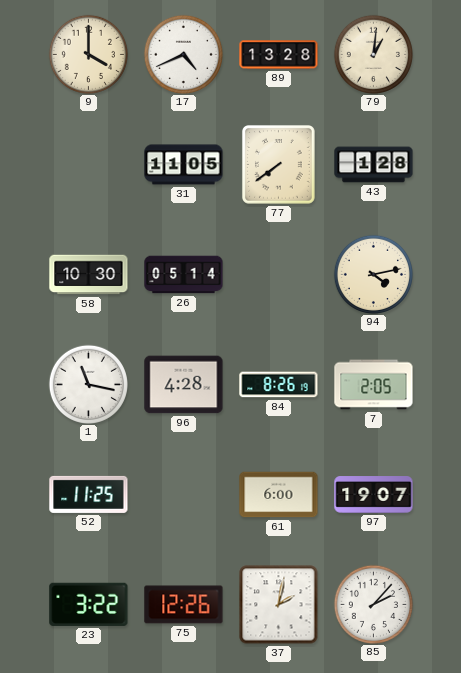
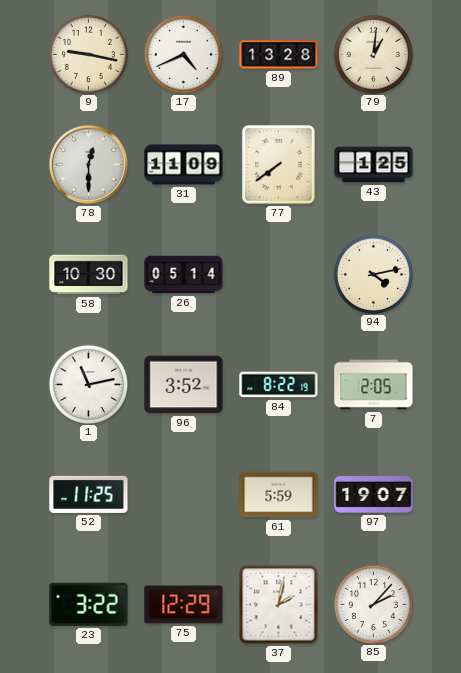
9: 4:00 -> 9:17 (88, 54)
78: none -> 12:30 (88, 164)
31: 11:05 -> 11:09 (184, 165)
43: 1:28 -> 1:25 (374, 165)
1: 11:17 -> 11:13 (88, 384)
96: 4:28 -> 3:52 (184, 385)
84: 8:26 -> 8:22 (279, 385)
61: 6:00 -> 5:59 (279, 495)
75: 12:26 -> 12:29 (184, 605)
